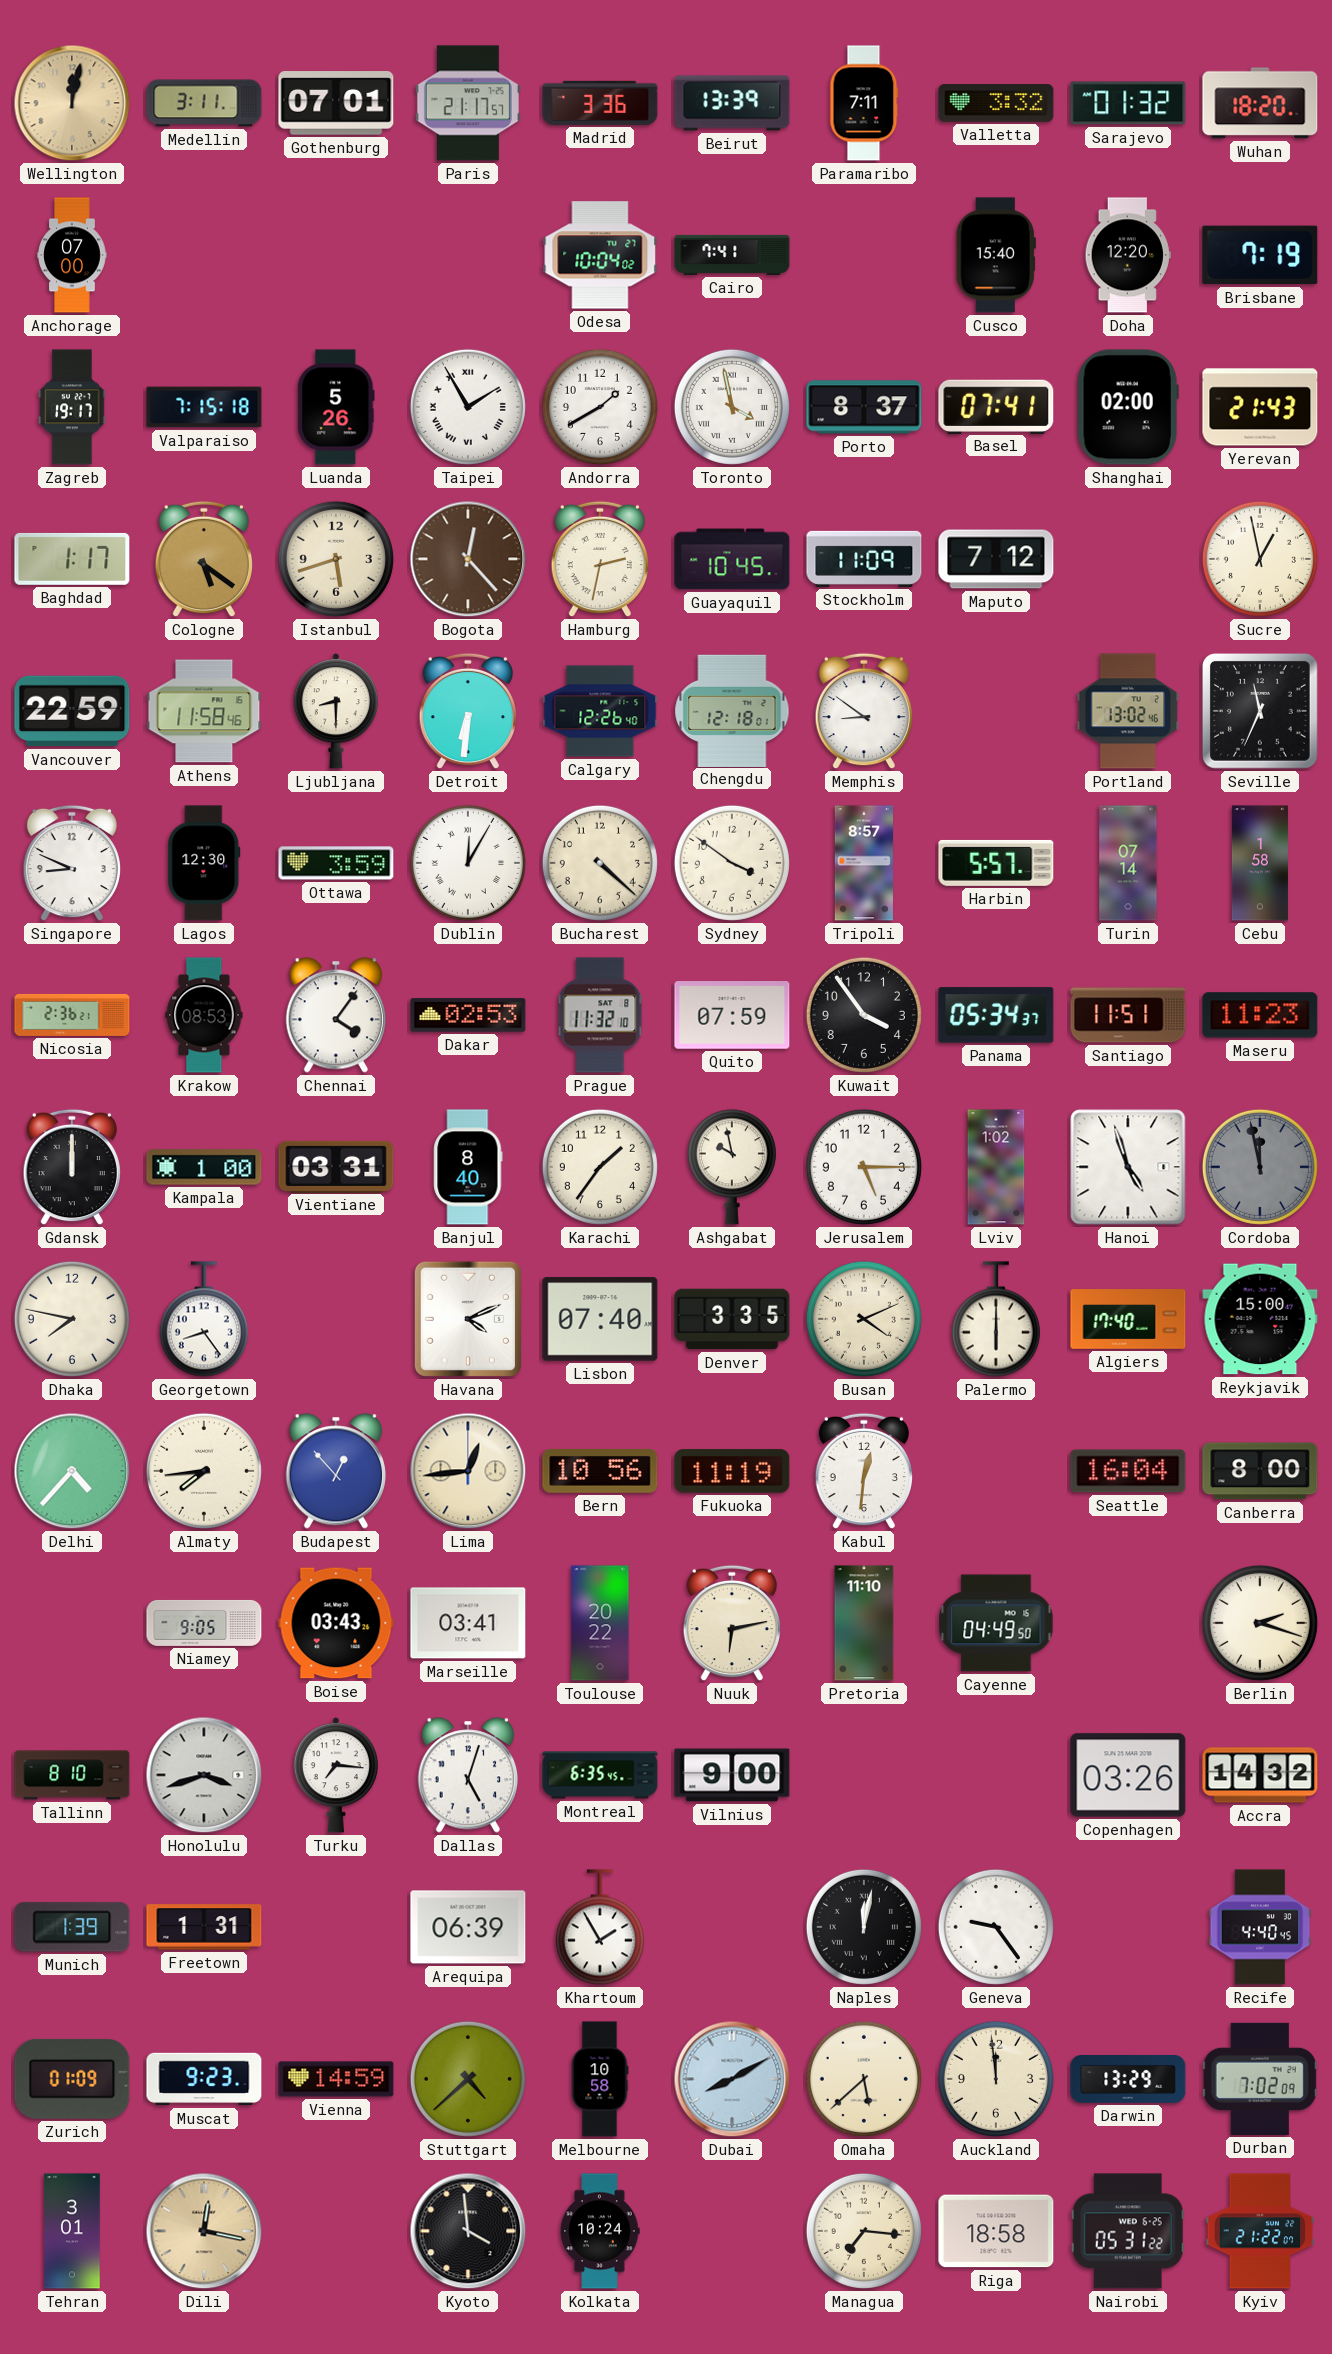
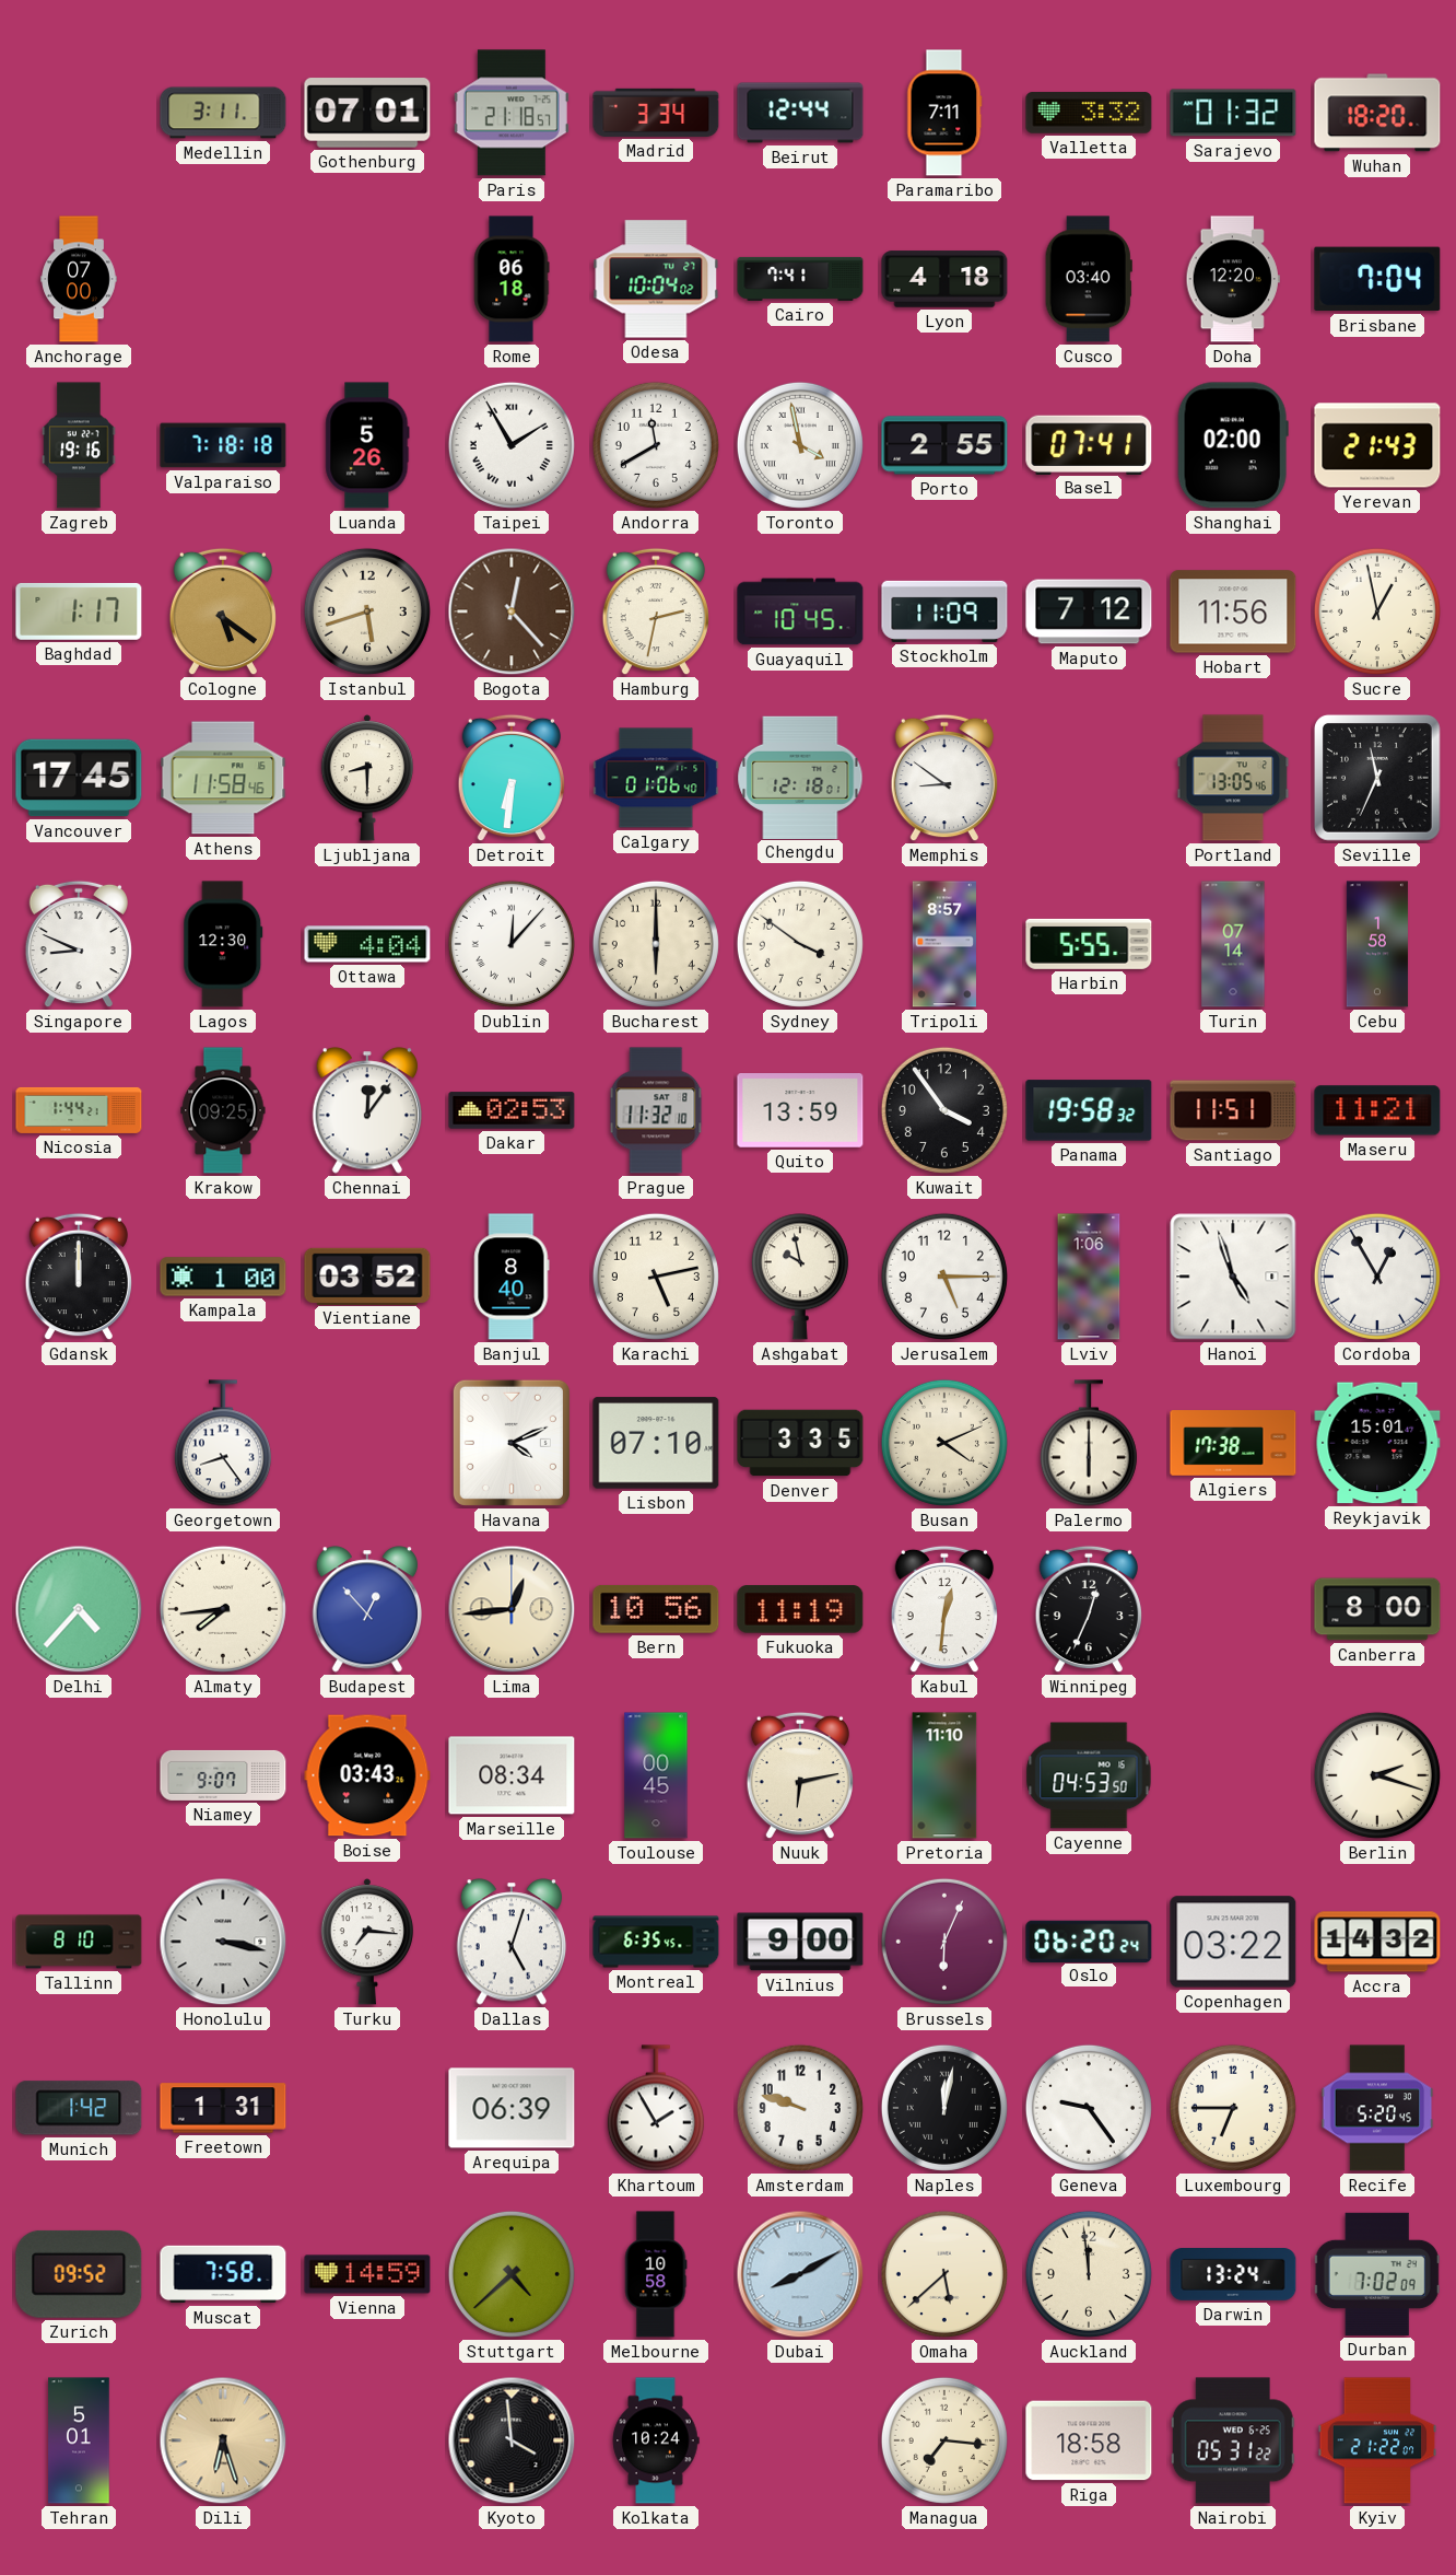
Wellington: 12:02 -> none (72, 103)
Paris: 21:17 -> 21:18 (512, 113)
Madrid: 3:36 -> 3:34 (656, 113)
Beirut: 13:39 -> 12:44 (800, 113)
Rome: none -> 06:18 (512, 279)
Lyon: none -> 4:18 (944, 279)
Cusco: 15:40 -> 03:40 (1089, 279)
Brisbane: 7:19 -> 7:04 (1377, 279)
Zagreb: 19:17 -> 19:16 (79, 445)
Valparaiso: 7:15 -> 7:18 (223, 445)
Andorra: 1:40 -> 11:40 (656, 445)
Porto: 8:37 -> 2:55 (944, 445)
Hobart: none -> 11:56 (1233, 611)
Vancouver: 22:59 -> 17:45 (79, 778)
Calgary: 12:26 -> 01:06 (656, 778)
Portland: 13:02 -> 13:05 (1233, 778)
Ottawa: 3:59 -> 4:04 (367, 944)
Dublin: 12:05 -> 12:07 (512, 944)
Bucharest: 4:22 -> 6:00 (656, 944)
Harbin: 5:57 -> 5:55 (1089, 944)
Nicosia: 2:36 -> 1:44 (79, 1110)
Krakow: 08:53 -> 09:25 (223, 1110)
Chennai: 4:06 -> 12:06 (367, 1110)
Quito: 07:59 -> 13:59 (800, 1111)
Panama: 05:34 -> 19:58 (1089, 1110)
Maseru: 11:23 -> 11:21 (1377, 1110)
Vientiane: 03:31 -> 03:52 (367, 1275)
Karachi: 1:36 -> 5:13 (656, 1277)
Lviv: 1:02 -> 1:06 (1089, 1277)
Cordoba: 11:58 -> 12:55 (1377, 1277)
Cordoba dial: grey -> white (1377, 1277)
Dhaka: 7:47 -> none (72, 1319)
Lisbon: 07:40 -> 07:10 (656, 1443)
Algiers: 17:40 -> 17:38 (1233, 1443)
Reykjavik: 15:00 -> 15:01 (1377, 1443)
Winnipeg: none -> 12:34 (1089, 1609)
Seattle: 16:04 -> none (1128, 1471)
Niamey: 9:05 -> 9:07 (223, 1775)
Marseille: 03:41 -> 08:34 (512, 1775)
Toulouse: 20:22 -> 00:45 (656, 1775)
Cayenne: 04:49 -> 04:53 (1089, 1775)
Honolulu: 3:42 -> 3:17 (223, 1942)
Brussels: none -> 6:04 (944, 1942)
Oslo: none -> 06:20 (1089, 1941)
Copenhagen: 03:26 -> 03:22 (1233, 1942)
Munich: 1:39 -> 1:42 (79, 2108)
Amsterdam: none -> 9:48 (800, 2108)
Luxembourg: none -> 6:45 (1233, 2108)
Recife: 4:40 -> 5:20 (1377, 2108)
Zurich: 01:09 -> 09:52 (79, 2274)
Muscat: 9:23 -> 7:58 (223, 2274)
Darwin: 13:29 -> 13:24 (1233, 2275)
Tehran: 3:01 -> 5:01 (79, 2440)
Dili: 12:17 -> 6:27 (223, 2440)
